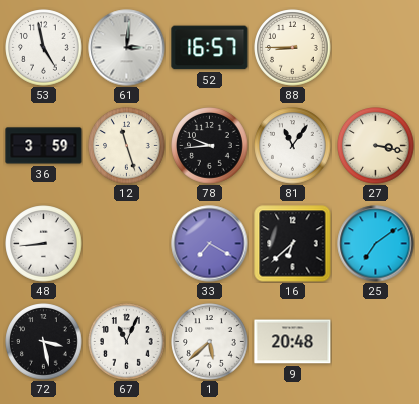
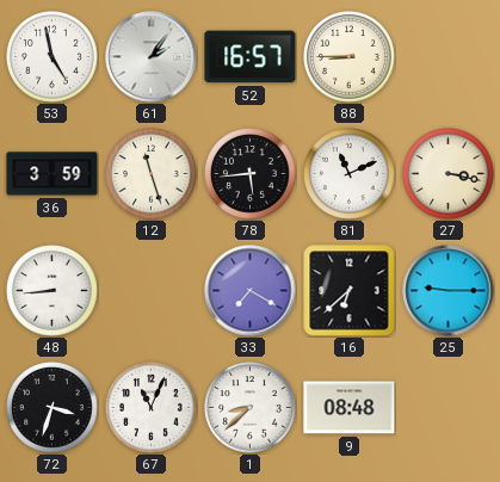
61: 3:01 -> 2:06 (152, 57)
78: 9:44 -> 5:44 (251, 174)
81: 11:06 -> 11:11 (350, 174)
25: 7:09 -> 9:15 (449, 291)
72: 3:28 -> 3:33 (53, 408)
1: 5:38 -> 8:38 (251, 408)
9: 20:48 -> 08:48 (350, 408)
